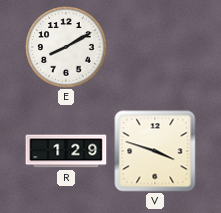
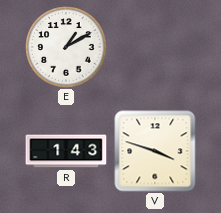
E: 8:10 -> 1:10 (66, 47)
R: 1:29 -> 1:43 (66, 151)
